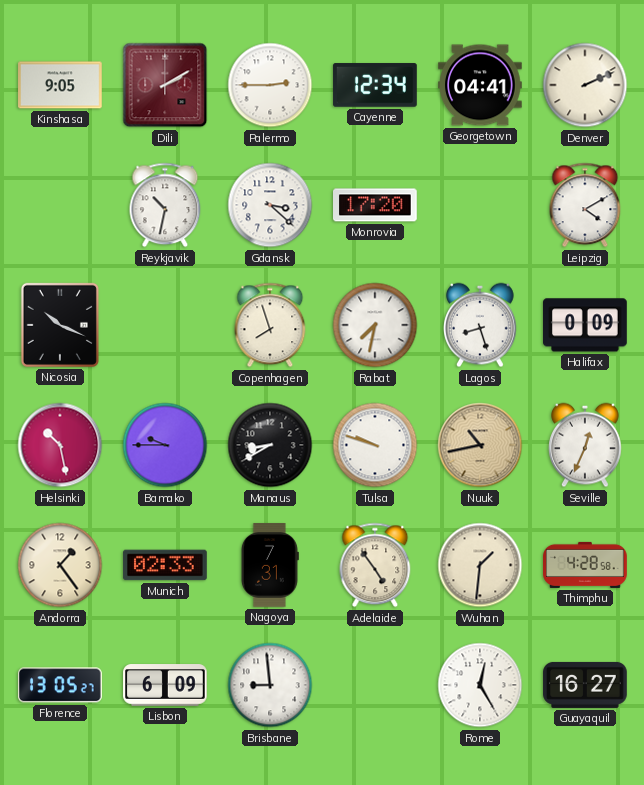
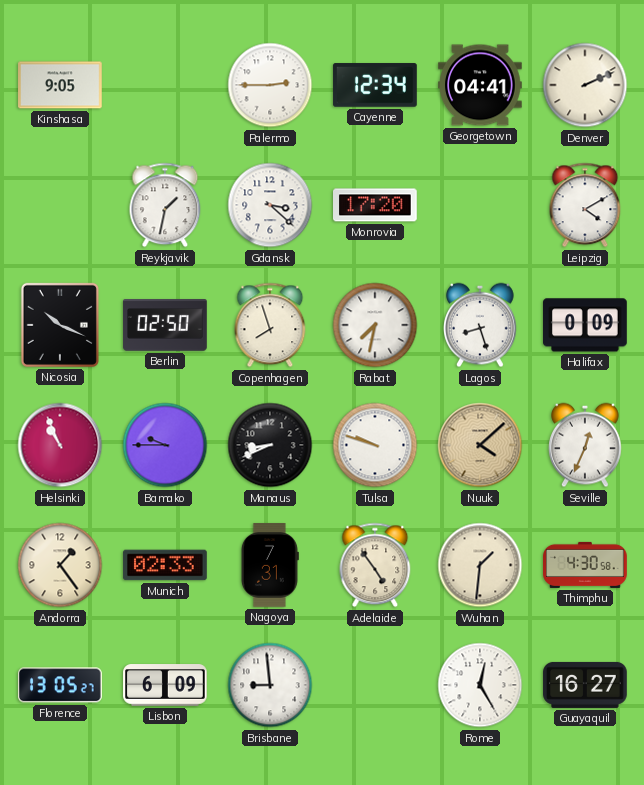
Dili: 2:10 -> none (165, 85)
Reykjavik: 10:32 -> 1:32 (165, 205)
Berlin: none -> 02:50 (165, 325)
Helsinki: 10:28 -> 10:56 (60, 445)
Manaus: 8:40 -> 8:41 (270, 445)
Nuuk: 10:43 -> 4:08 (480, 445)
Thimphu: 4:28 -> 4:30 (585, 565)
